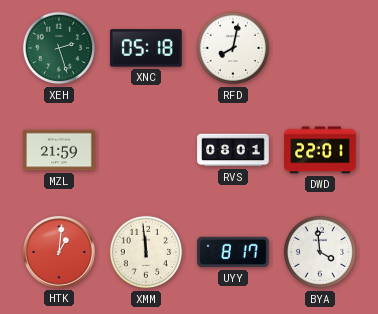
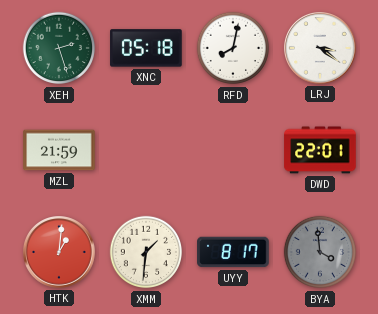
LRJ: none -> 3:21 (320, 49)
RVS: 08:01 -> none (233, 150)
XMM: 11:59 -> 1:31 (146, 252)
BYA dial: white -> grey (320, 252)
